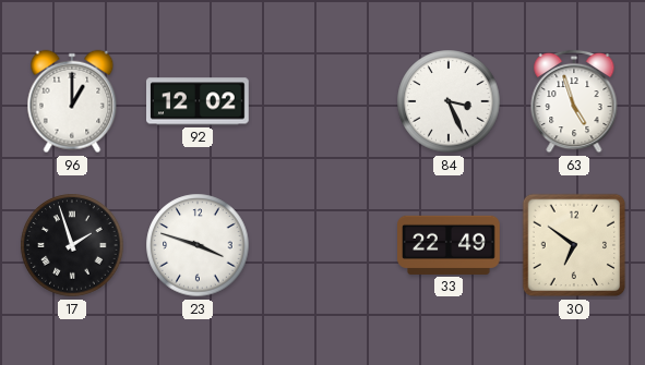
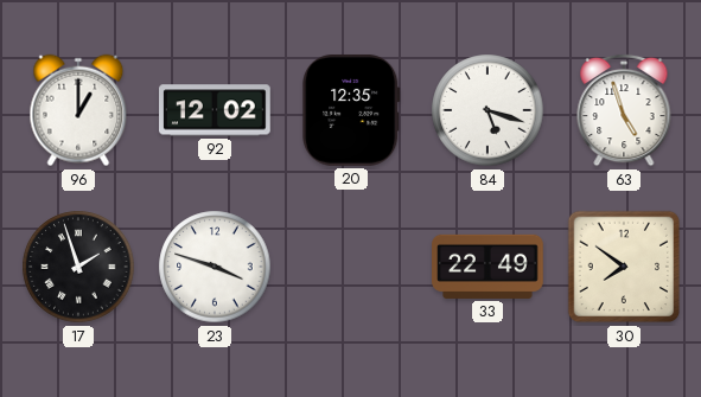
20: none -> 12:35 (351, 110)
84: 3:26 -> 5:18 (487, 110)
30: 6:51 -> 7:51 (624, 267)
